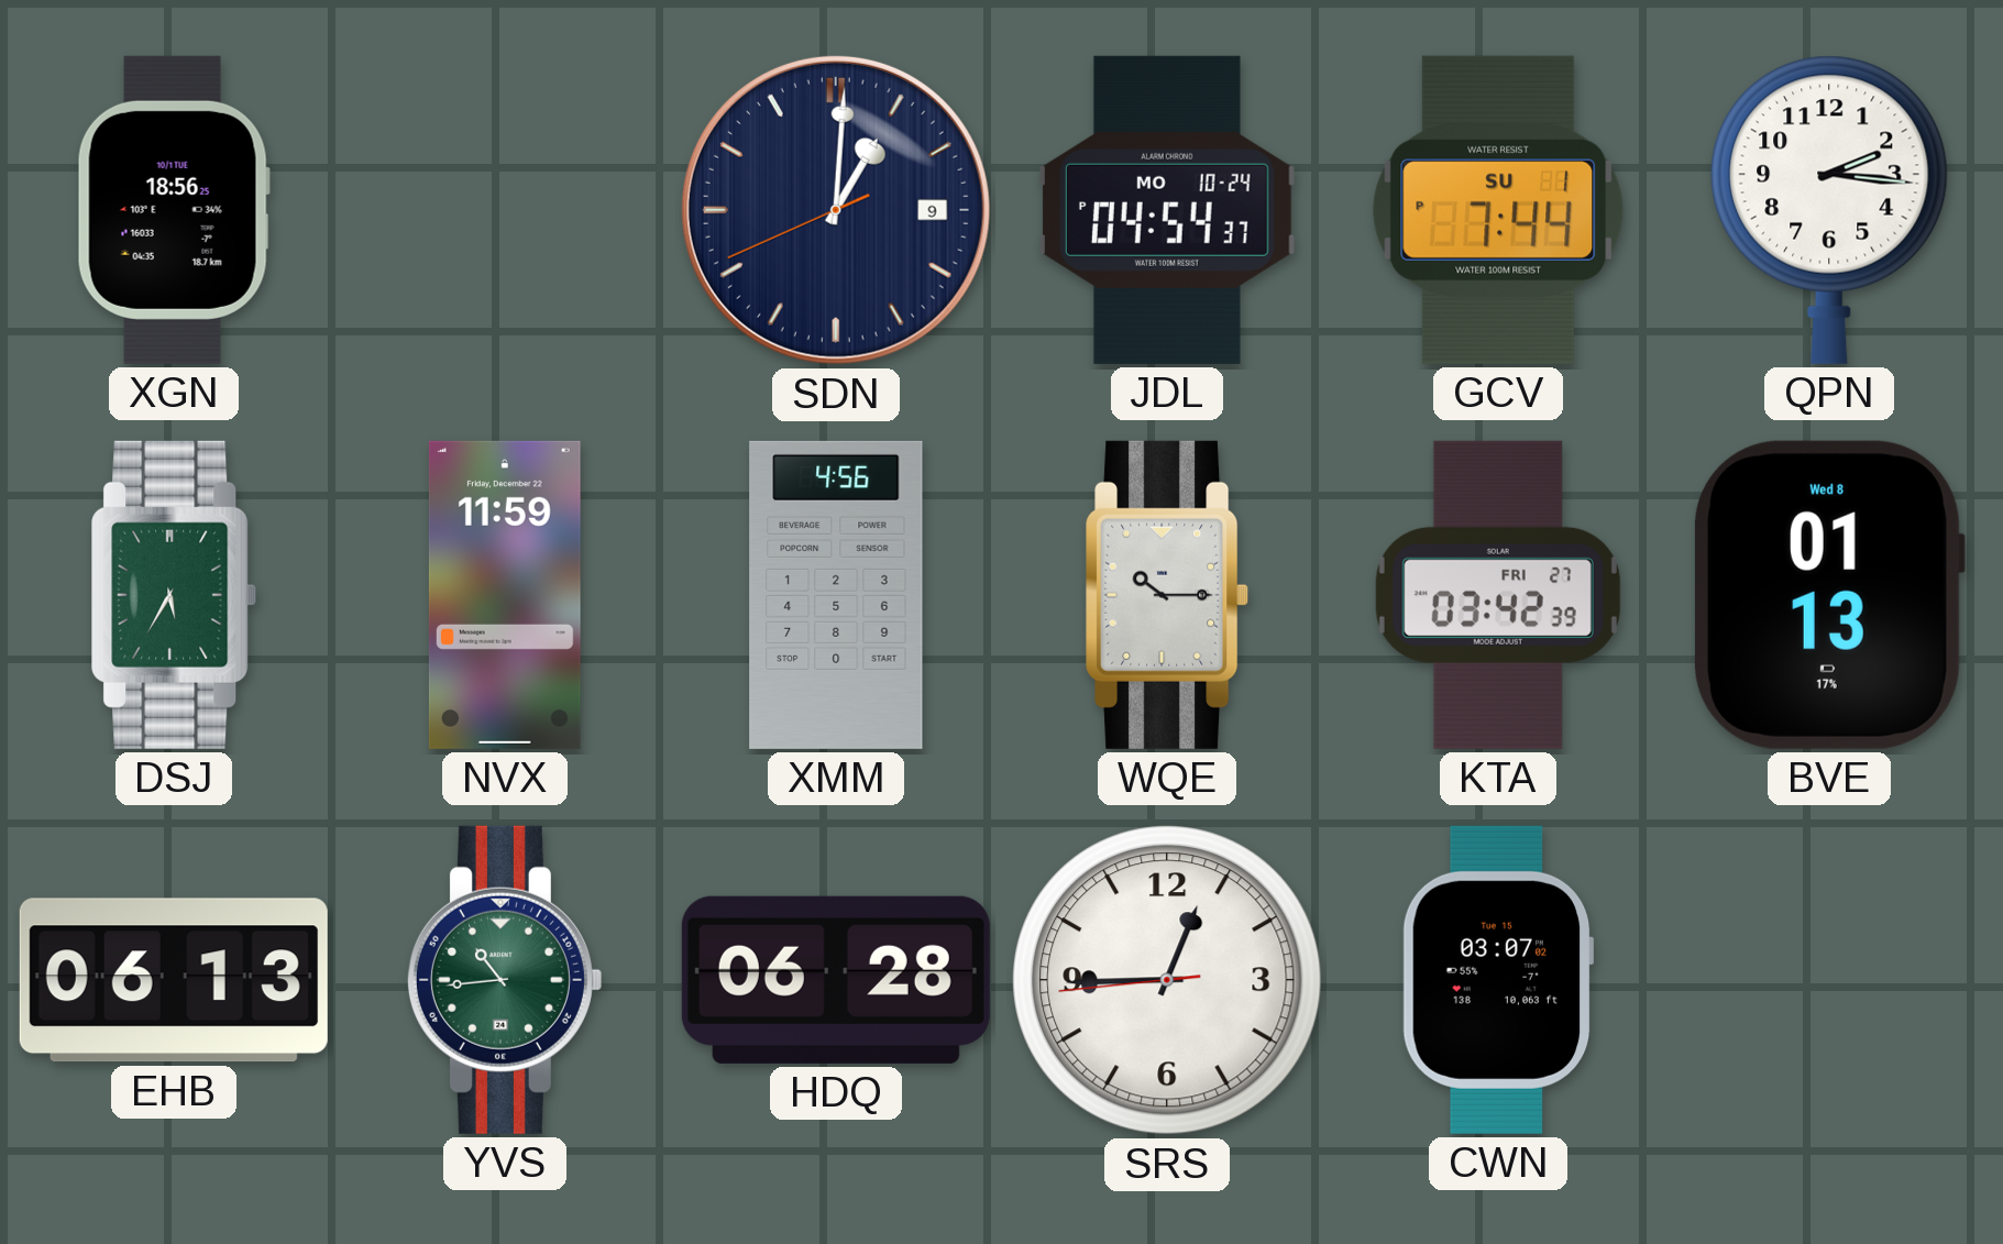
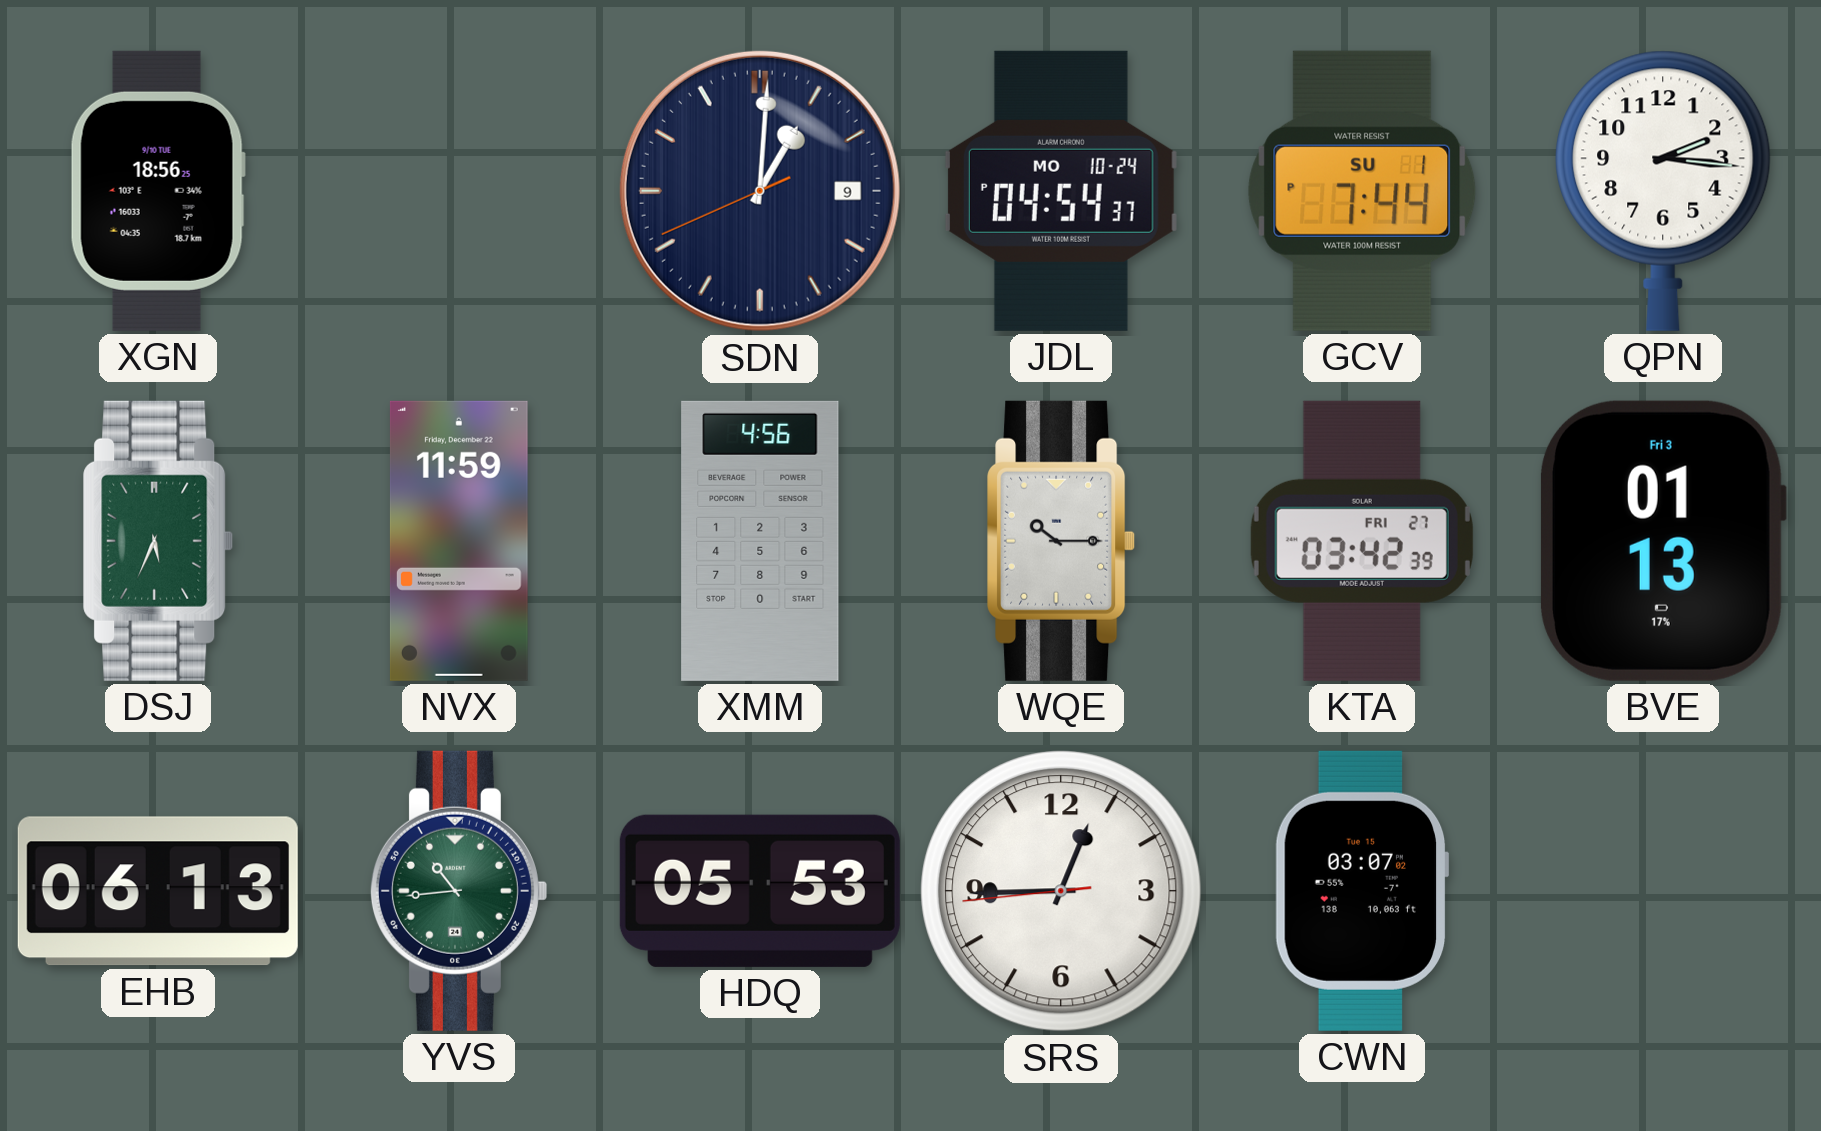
XGN date: 10/1 TUE -> 9/10 TUE (158, 191)
DSJ: 5:35 -> 5:34 (158, 541)
BVE date: Wed 8 -> Fri 3 (1662, 541)
HDQ: 06:28 -> 05:53 (760, 891)
